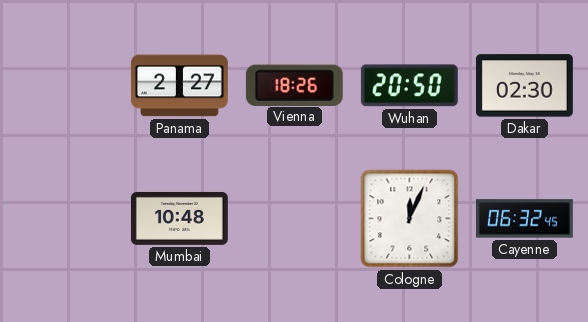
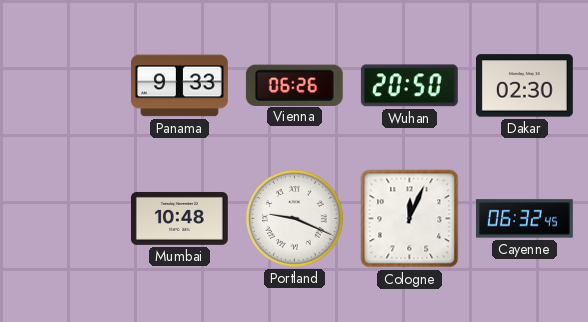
Panama: 2:27 -> 9:33 (180, 86)
Vienna: 18:26 -> 06:26 (294, 85)
Portland: none -> 9:19 (294, 218)
